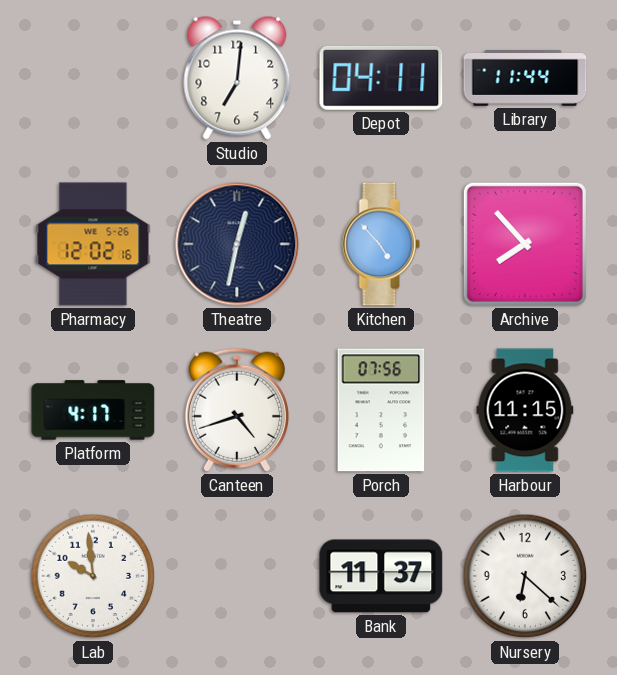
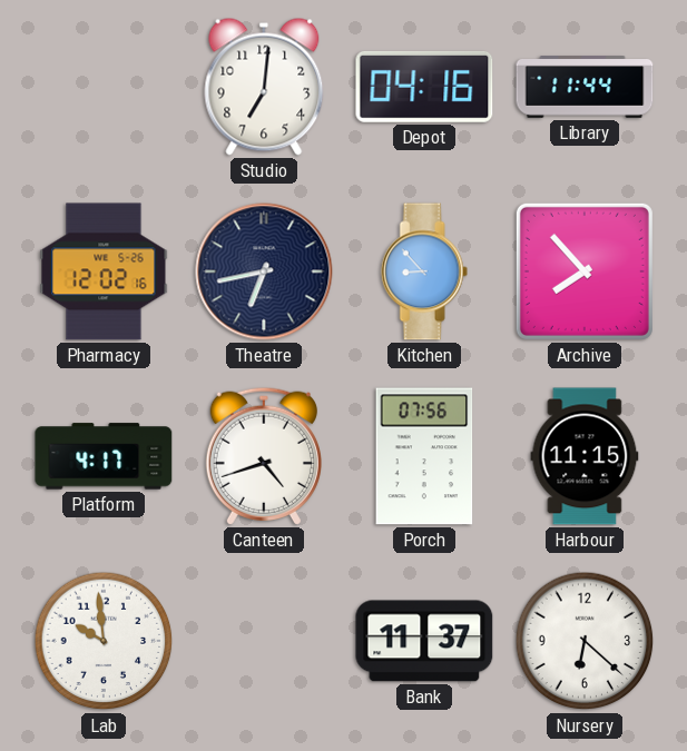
Depot: 04:11 -> 04:16 (424, 87)
Theatre: 12:32 -> 6:43 (264, 271)
Kitchen: 4:53 -> 8:53 (424, 271)
